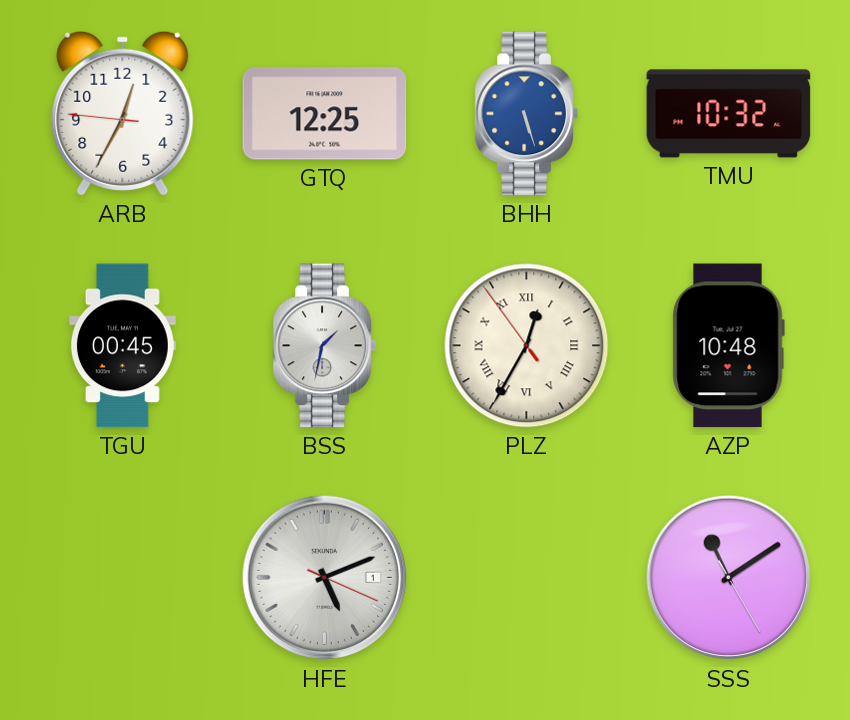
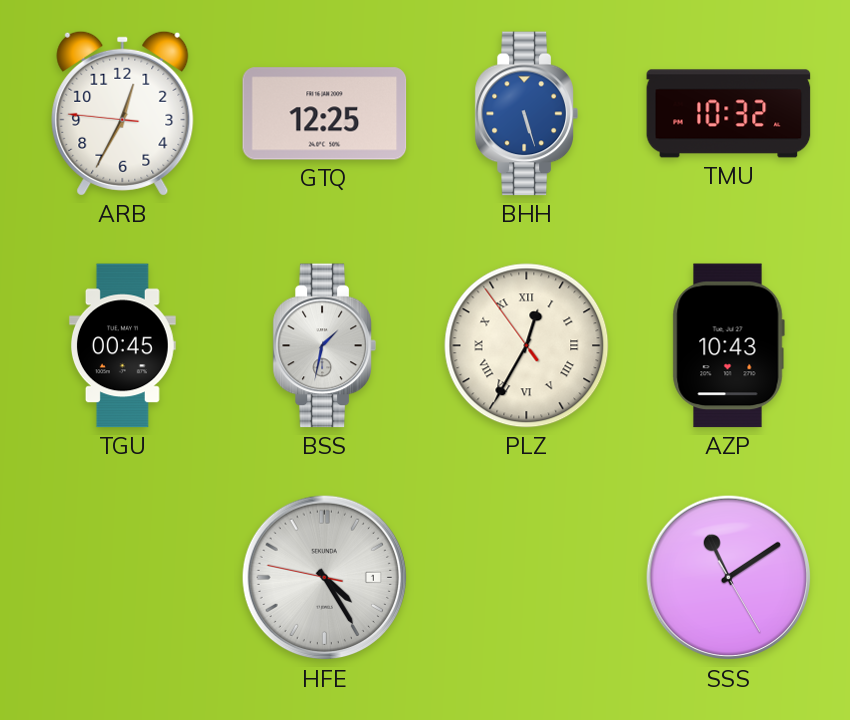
AZP: 10:48 -> 10:43 (728, 346)
HFE: 5:11 -> 4:24 (325, 578)
